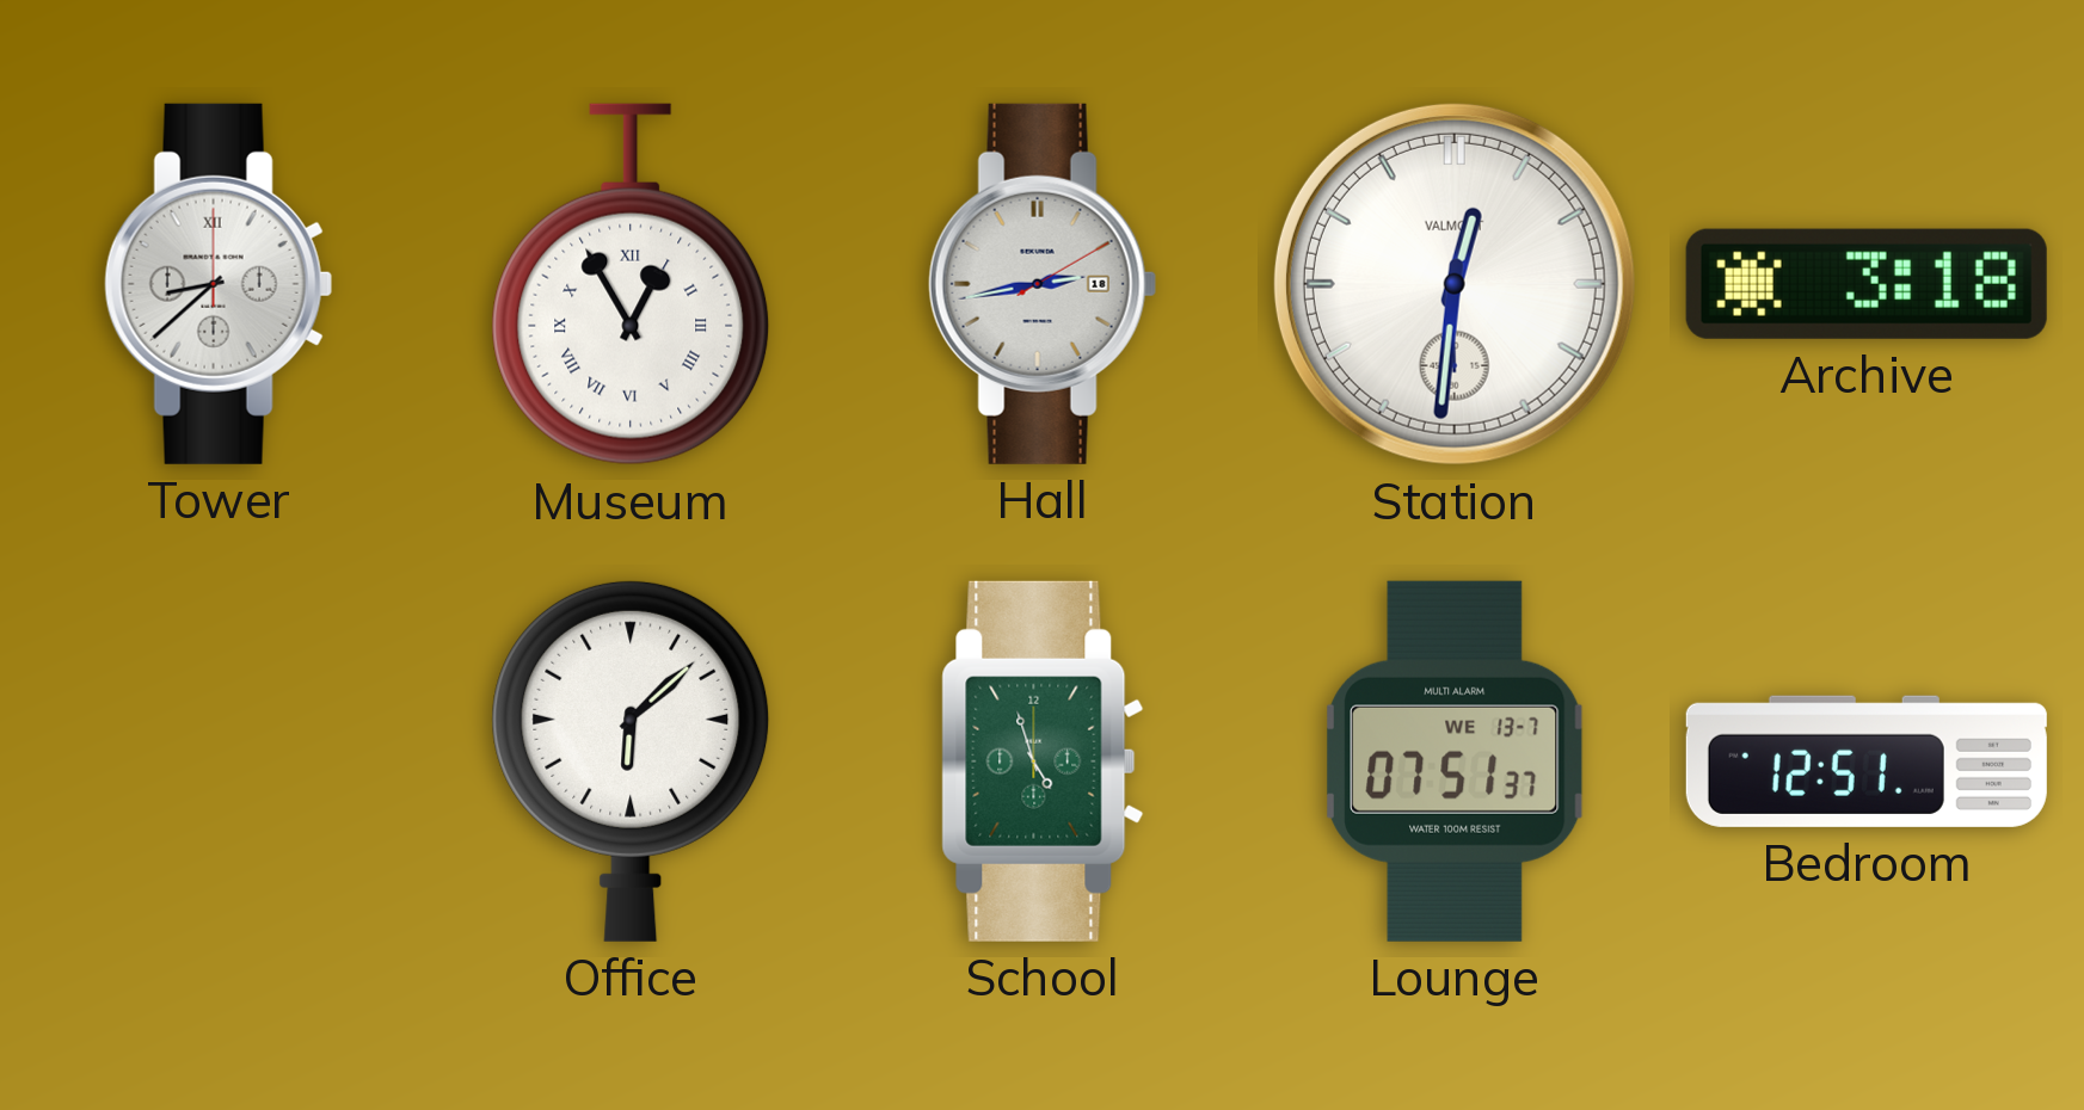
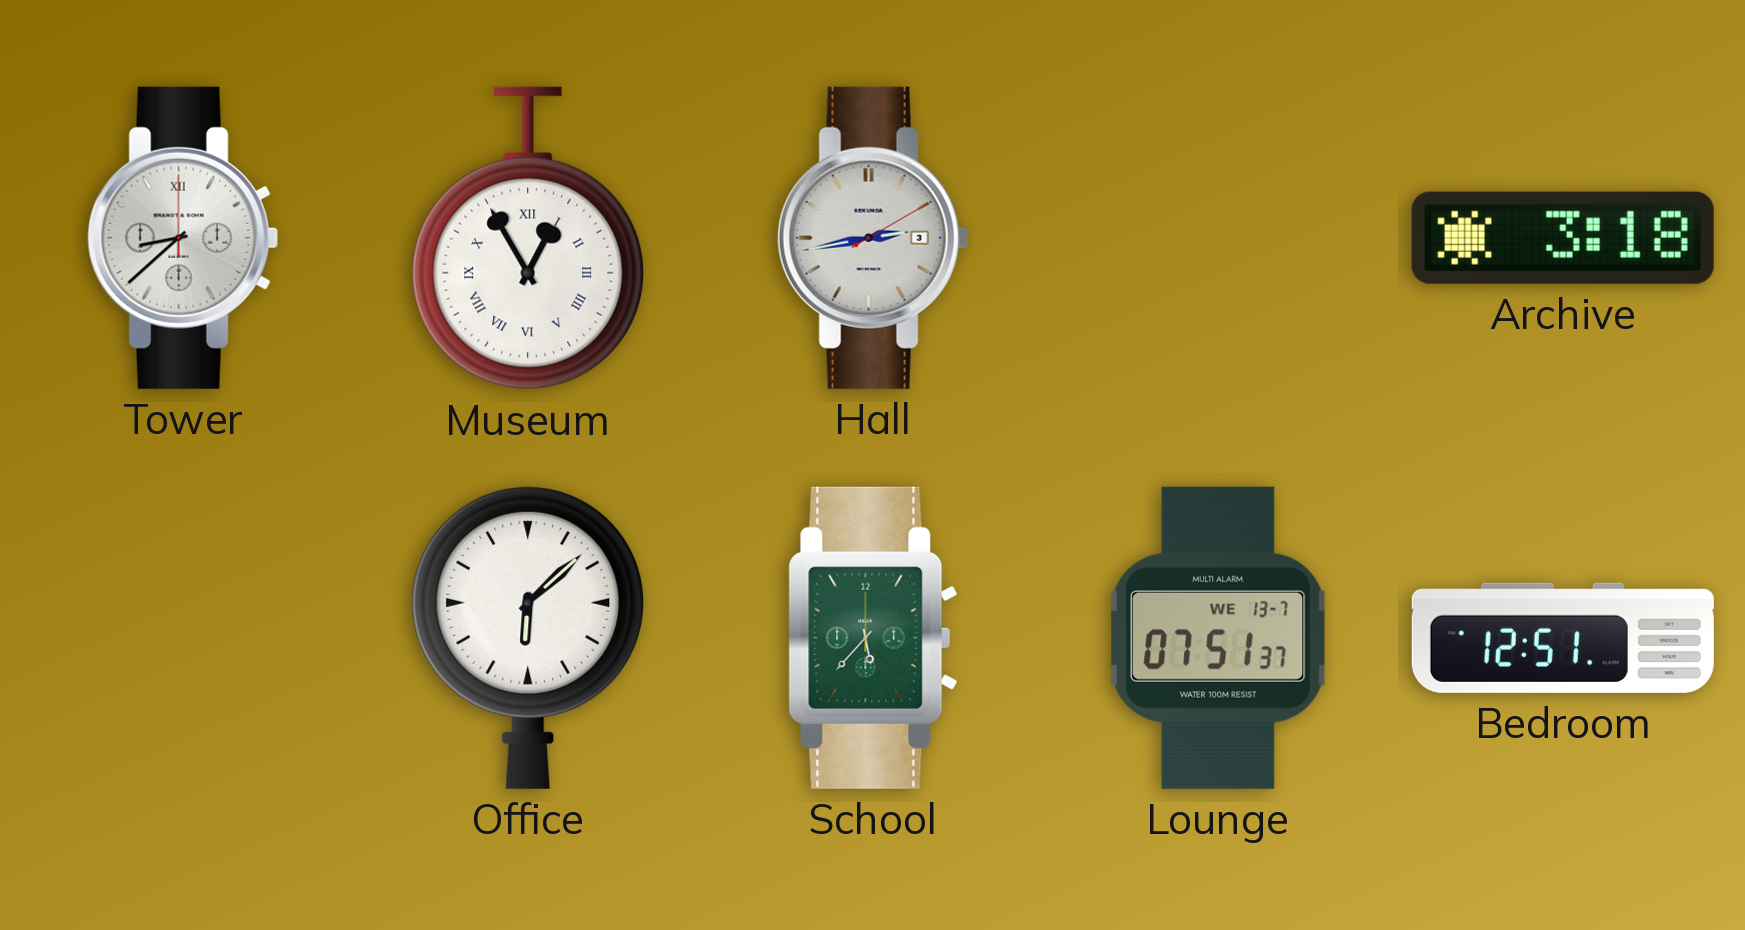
Hall date: 18 -> 3 (873, 238)
Station: 12:31 -> none (1455, 284)
School: 4:57 -> 5:37 (873, 638)
